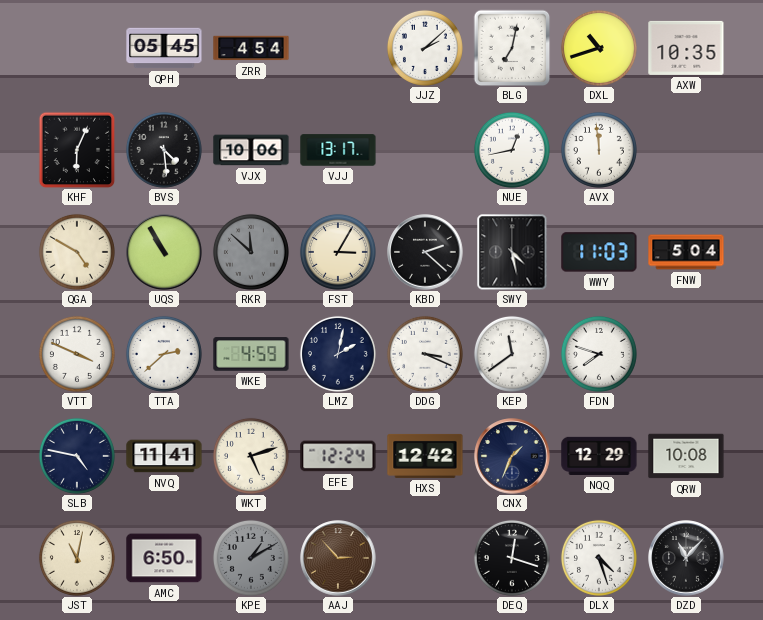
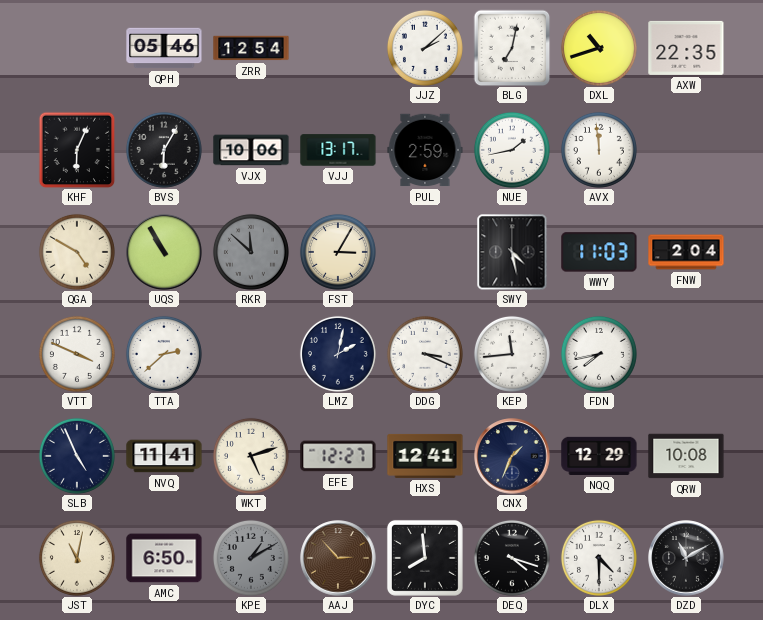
QPH: 05:45 -> 05:46 (164, 48)
ZRR: 4:54 -> 12:54 (251, 48)
AXW: 10:35 -> 22:35 (686, 48)
BVS: 4:29 -> 6:05 (164, 150)
PUL: none -> 2:59 (425, 150)
NUE: 12:43 -> 1:43 (512, 150)
KBD: 2:22 -> none (425, 252)
FNW: 5:04 -> 2:04 (686, 252)
WKE: 4:59 -> none (251, 354)
KEP: 11:39 -> 11:44 (512, 354)
FDN: 7:48 -> 7:43 (599, 354)
SLB: 4:47 -> 4:56 (77, 456)
EFE: 12:24 -> 12:27 (338, 456)
HXS: 12:42 -> 12:41 (425, 456)
DYC: none -> 7:59 (425, 558)
DEQ: 12:18 -> 4:18 (512, 558)
DLX: 4:27 -> 4:30 (599, 558)
DZD: 11:07 -> 11:10 (686, 558)
